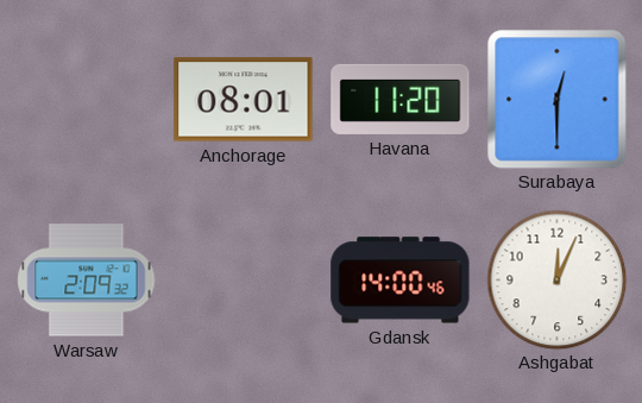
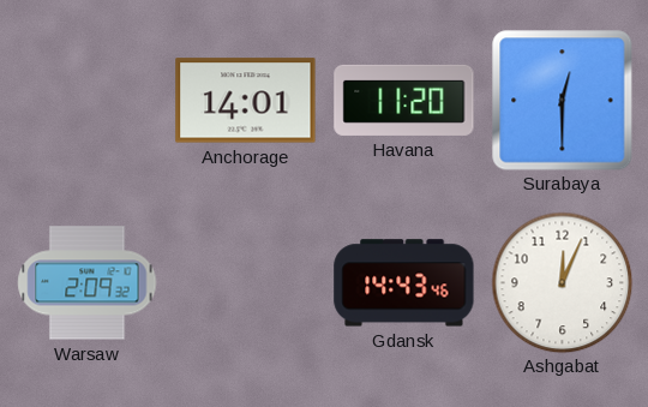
Anchorage: 08:01 -> 14:01 (246, 101)
Gdansk: 14:00 -> 14:43 (404, 283)
